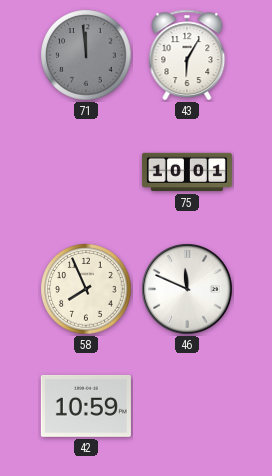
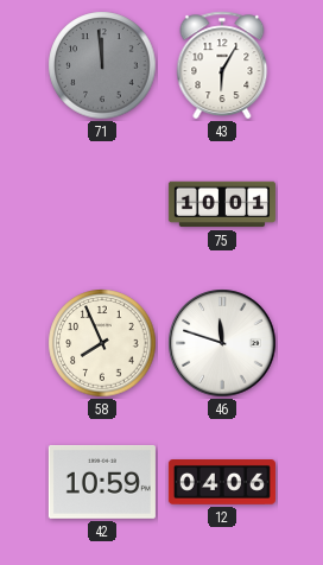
46: 11:49 -> 11:48 (222, 343)
12: none -> 04:06 (222, 483)
